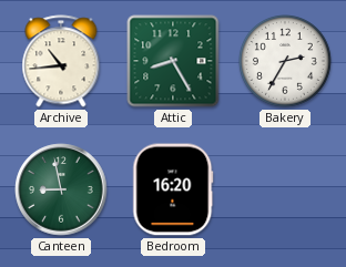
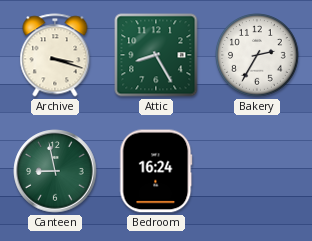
Archive: 10:44 -> 3:18 (55, 55)
Bedroom: 16:20 -> 16:24 (156, 171)
